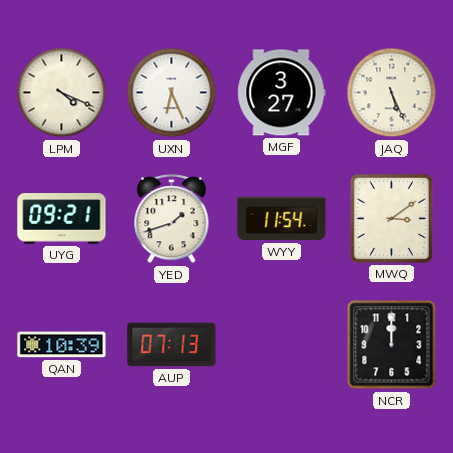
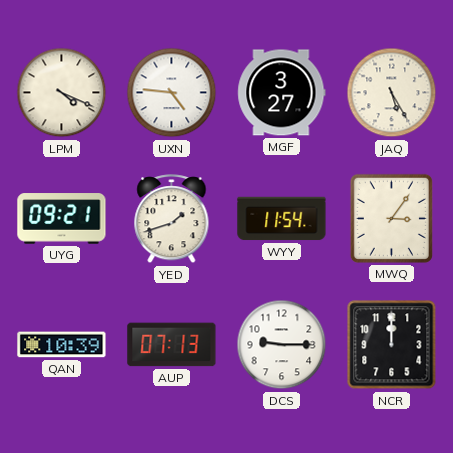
UXN: 6:26 -> 4:46 (172, 93)
JAQ: 5:26 -> 5:25 (392, 93)
MWQ: 3:09 -> 3:06 (391, 218)
DCS: none -> 9:15 (282, 345)
